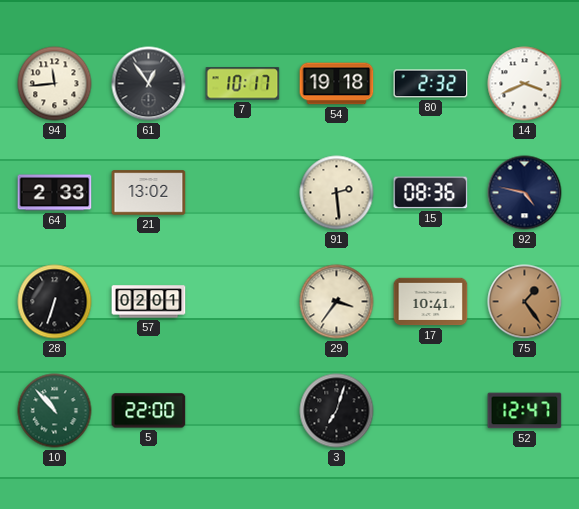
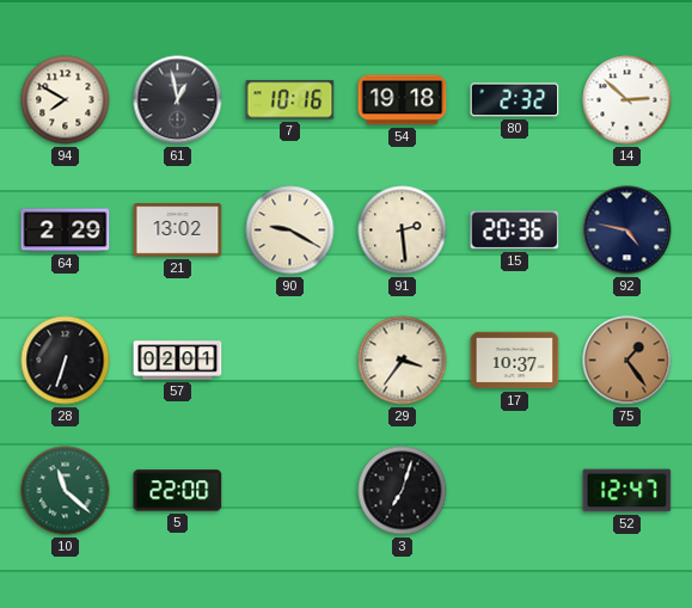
94: 11:44 -> 7:50 (66, 100)
61: 12:54 -> 12:58 (178, 100)
7: 10:17 -> 10:16 (290, 100)
14: 3:41 -> 2:52 (627, 100)
64: 2:33 -> 2:29 (66, 231)
90: none -> 9:20 (290, 231)
15: 08:36 -> 20:36 (515, 231)
17: 10:41 -> 10:37 (515, 361)
10: 10:53 -> 11:22 (66, 491)
